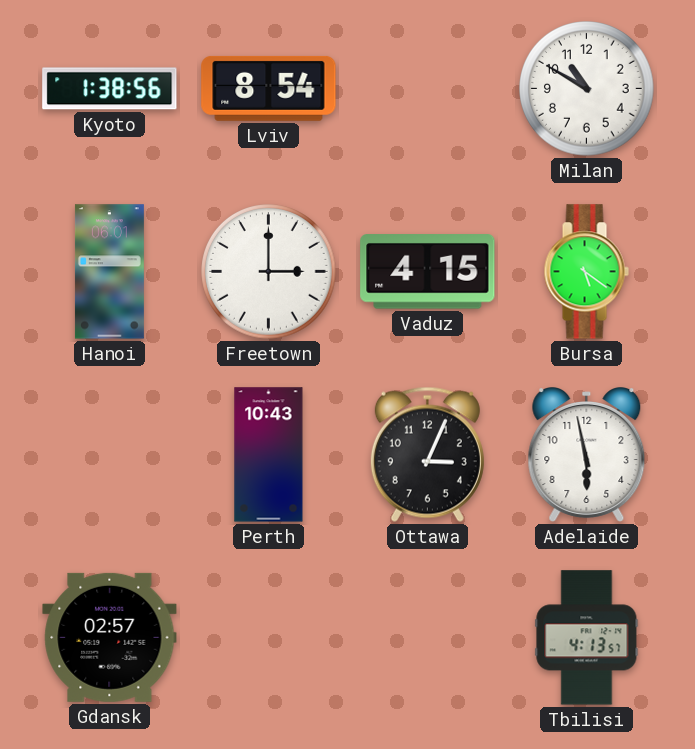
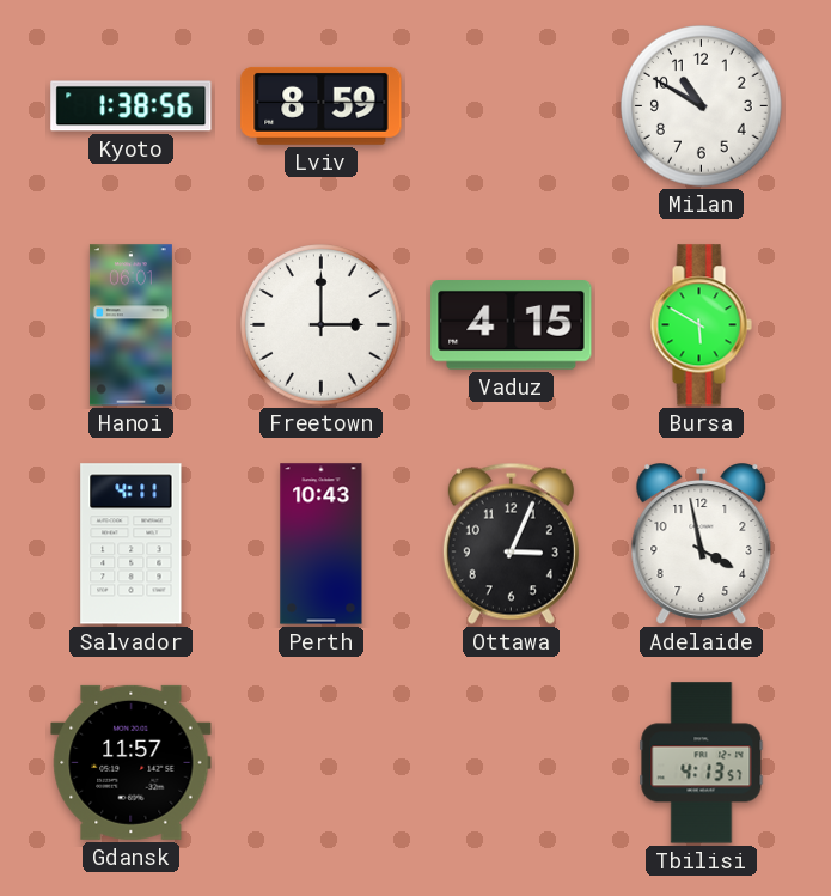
Lviv: 8:54 -> 8:59 (322, 105)
Bursa: 5:21 -> 5:50 (701, 325)
Salvador: none -> 4:11 (132, 544)
Adelaide: 5:58 -> 3:58 (702, 544)
Gdansk: 02:57 -> 11:57 (132, 762)
